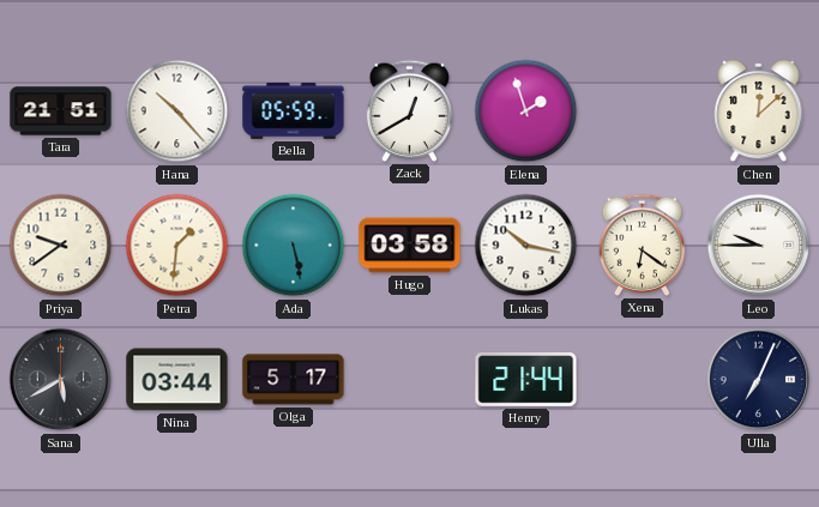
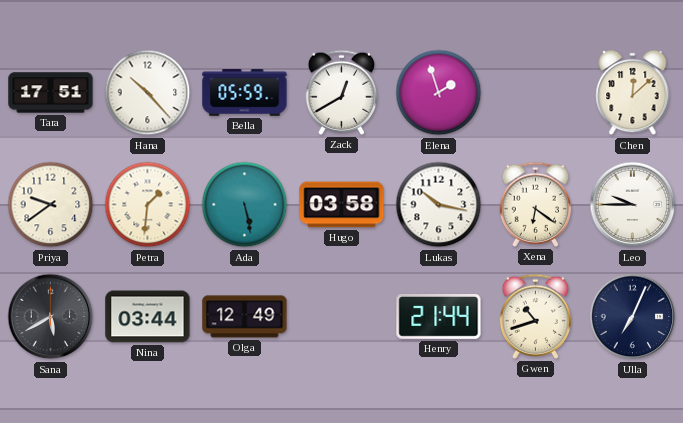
Tara: 21:51 -> 17:51 (51, 93)
Olga: 5:17 -> 12:49 (245, 317)
Gwen: none -> 10:42 (536, 316)
